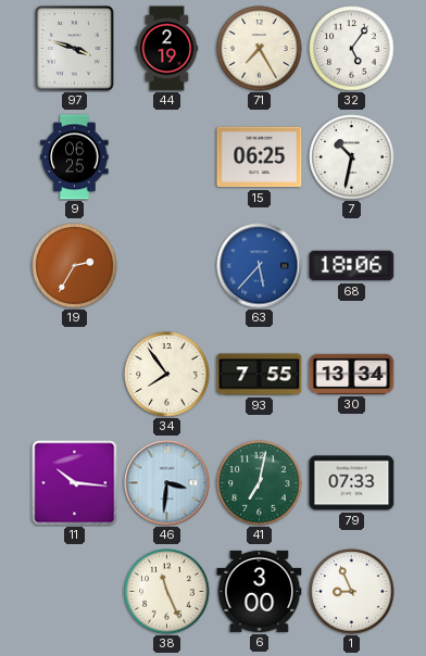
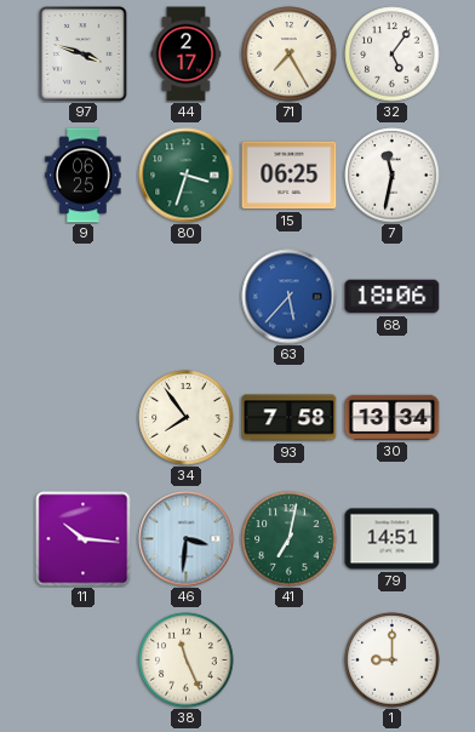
44: 2:19 -> 2:17 (187, 55)
80: none -> 3:33 (187, 176)
7: 10:32 -> 11:32 (393, 176)
19: 2:35 -> none (75, 266)
93: 7:55 -> 7:58 (290, 418)
79: 07:33 -> 14:51 (393, 539)
6: 3:00 -> none (260, 591)
1: 8:56 -> 9:00 (393, 660)
